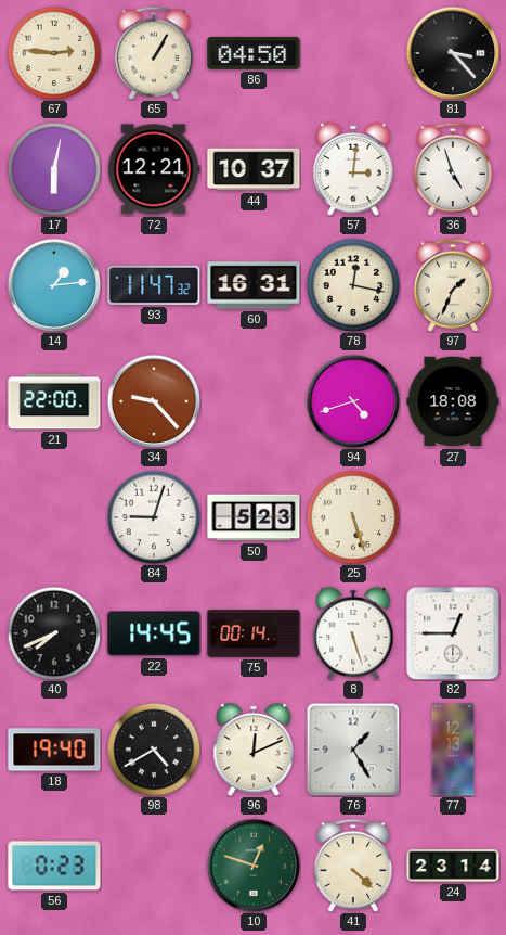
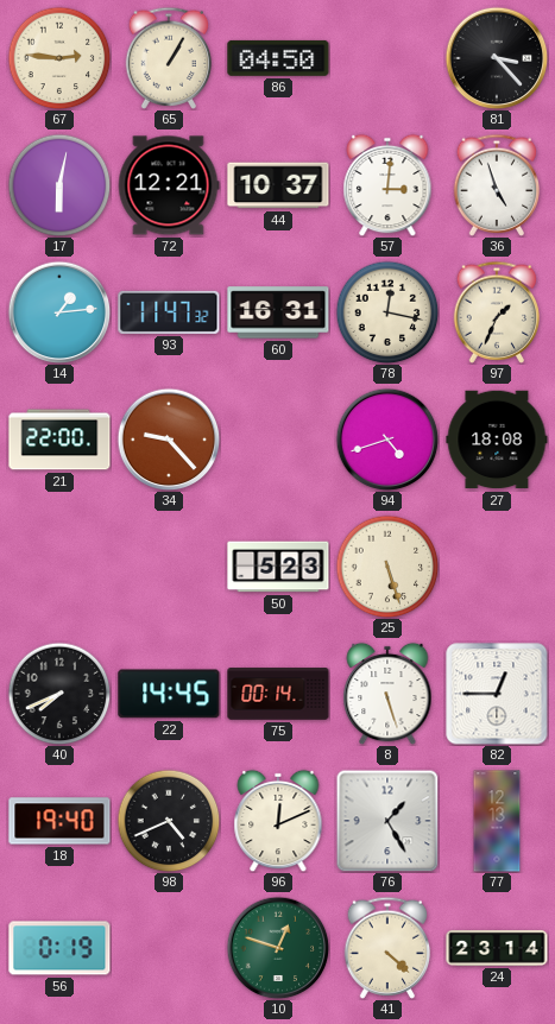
84: 9:03 -> none (154, 517)
98: 4:40 -> 4:41 (169, 821)
56: 0:23 -> 0:19 (59, 948)
